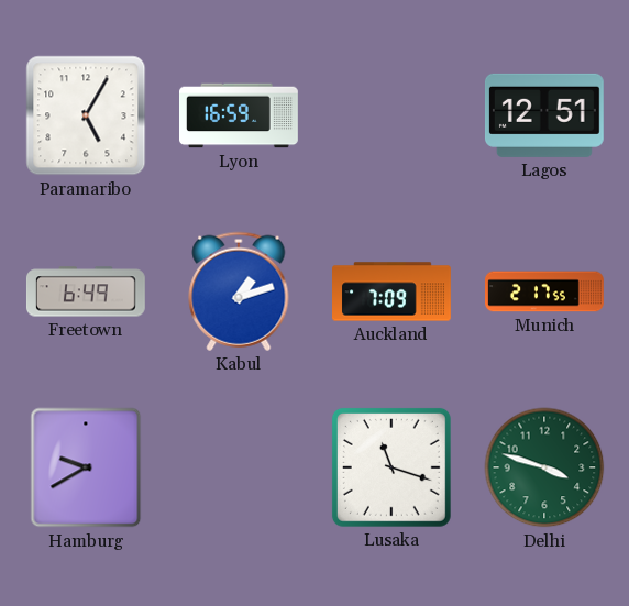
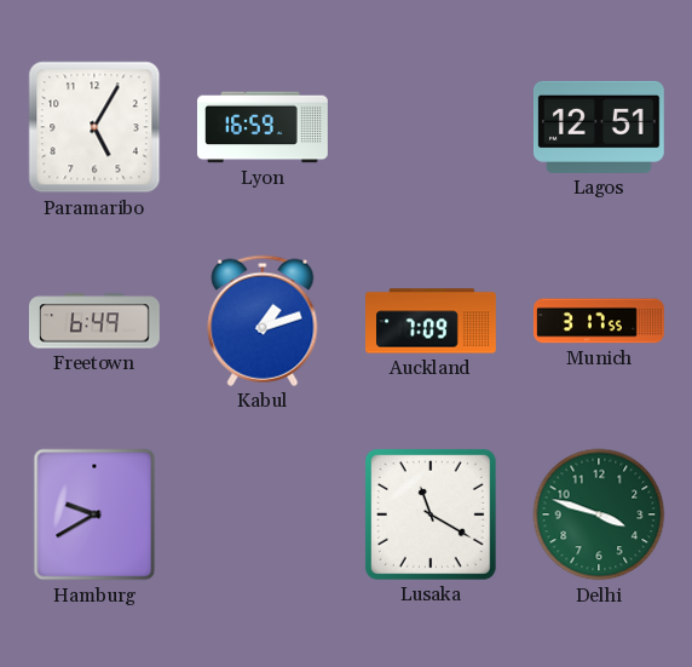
Munich: 2:17 -> 3:17 (600, 321)
Lusaka: 11:18 -> 11:20 (431, 514)
